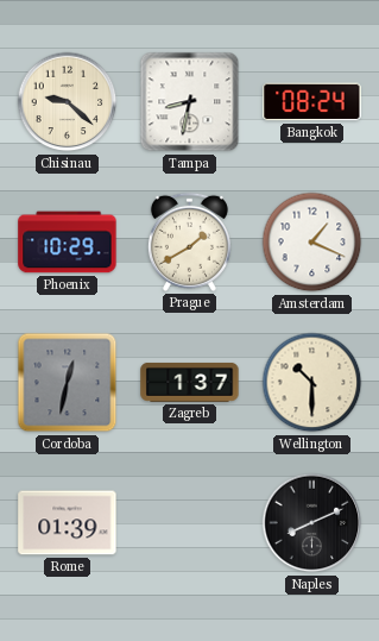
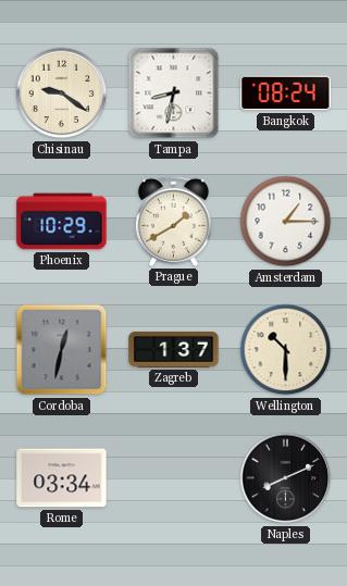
Chisinau: 9:22 -> 9:21 (62, 93)
Amsterdam: 1:19 -> 1:15 (286, 222)
Rome: 01:39 -> 03:34 (62, 478)
